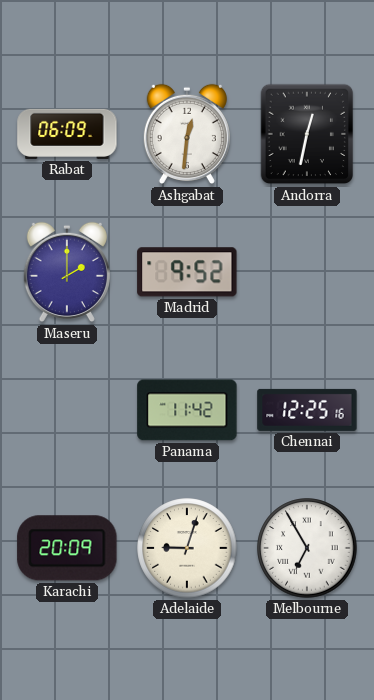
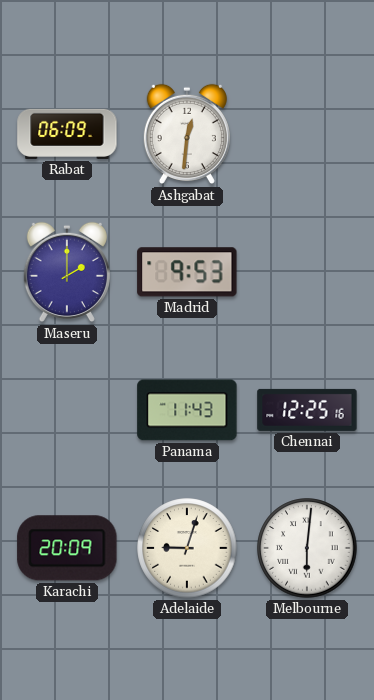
Andorra: 12:32 -> none (307, 134)
Madrid: 9:52 -> 9:53 (187, 272)
Panama: 11:42 -> 11:43 (187, 410)
Melbourne: 6:55 -> 6:01 (307, 548)
